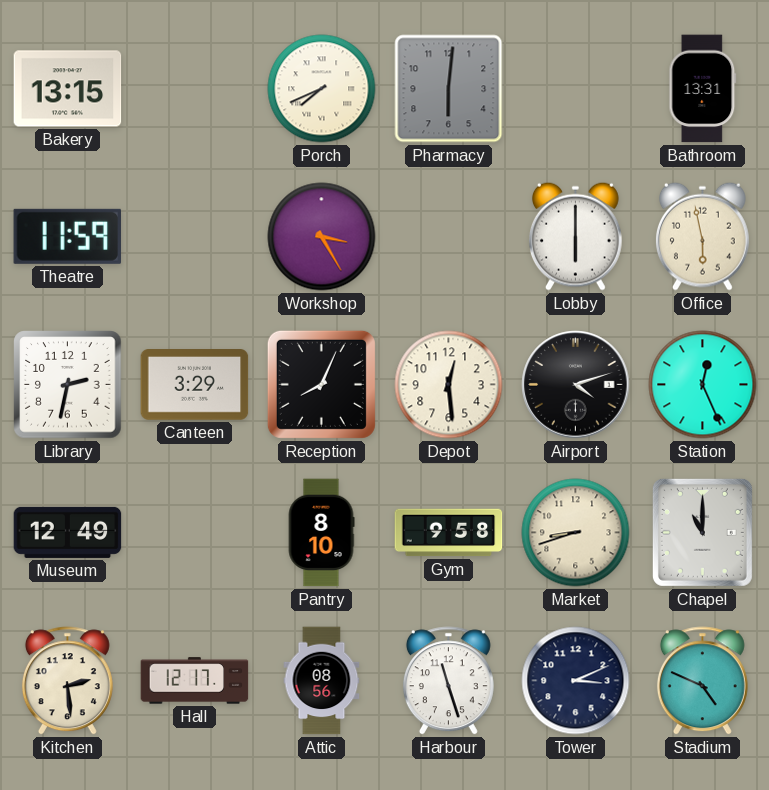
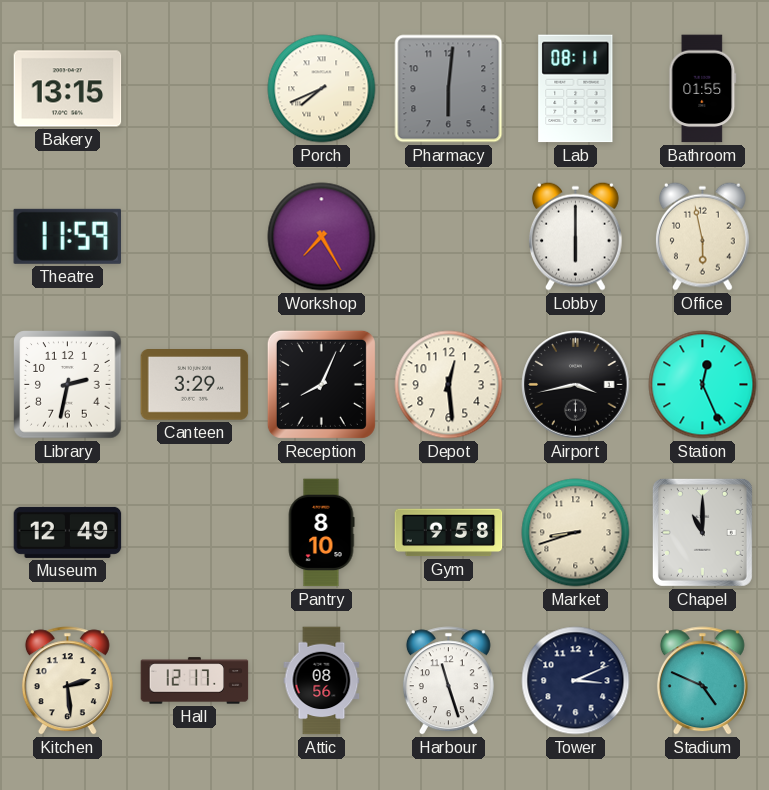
Lab: none -> 08:11 (576, 89)
Bathroom: 13:31 -> 01:55 (703, 89)
Workshop: 3:25 -> 7:25 (322, 237)
Airport: 4:12 -> 3:43 (576, 385)
